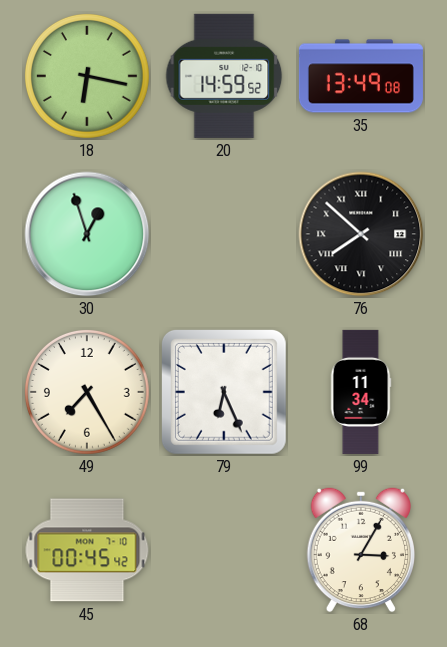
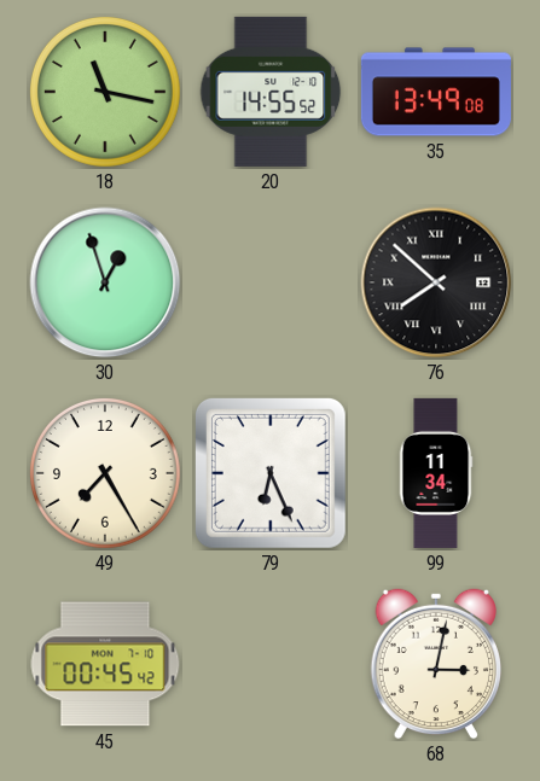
18: 6:17 -> 11:17 (105, 92)
20: 14:59 -> 14:55 (271, 92)
68: 3:05 -> 3:02 (435, 664)
